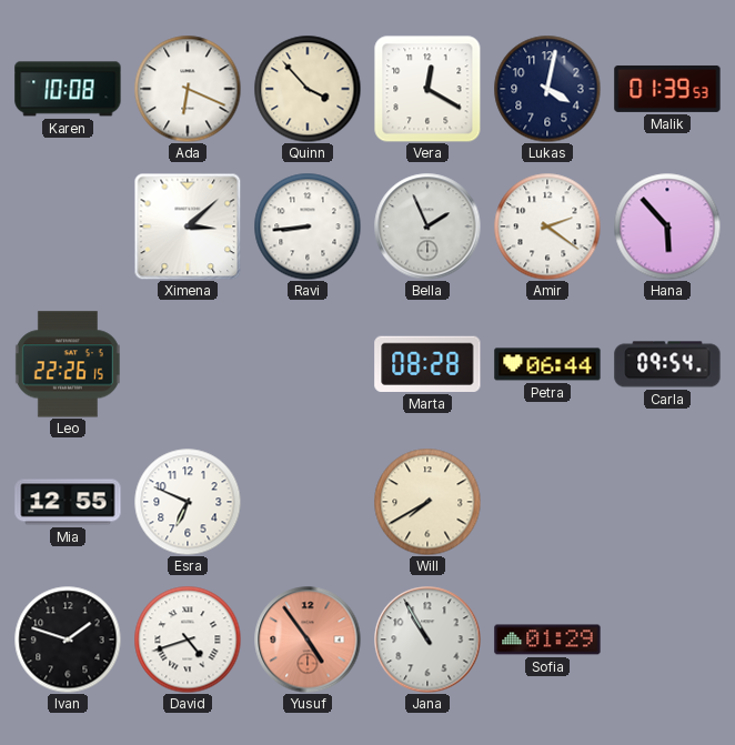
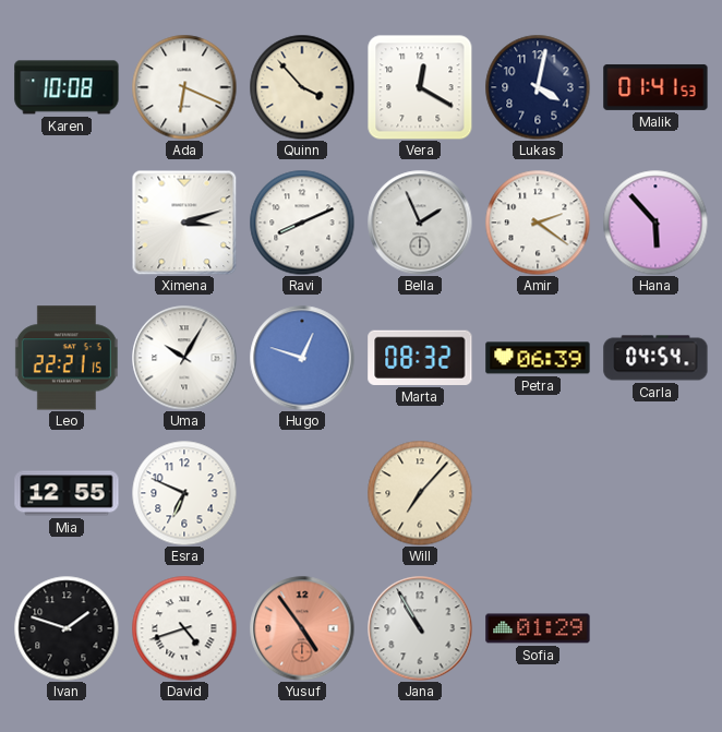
Malik: 01:39 -> 01:41 (655, 87)
Ximena: 3:08 -> 3:12 (184, 223)
Ravi: 8:44 -> 8:11 (302, 223)
Leo: 22:26 -> 22:21 (67, 358)
Uma: none -> 10:05 (184, 358)
Hugo: none -> 12:48 (302, 358)
Marta: 08:28 -> 08:32 (420, 358)
Petra: 06:44 -> 06:39 (538, 358)
Carla: 09:54 -> 04:54 (655, 358)
Will: 7:40 -> 7:07 (420, 493)
